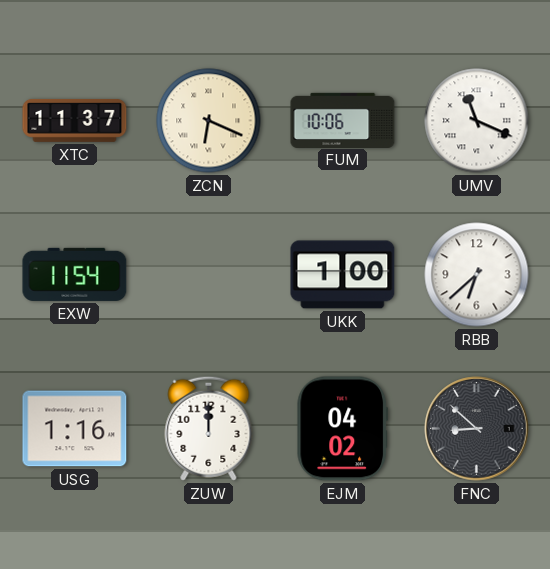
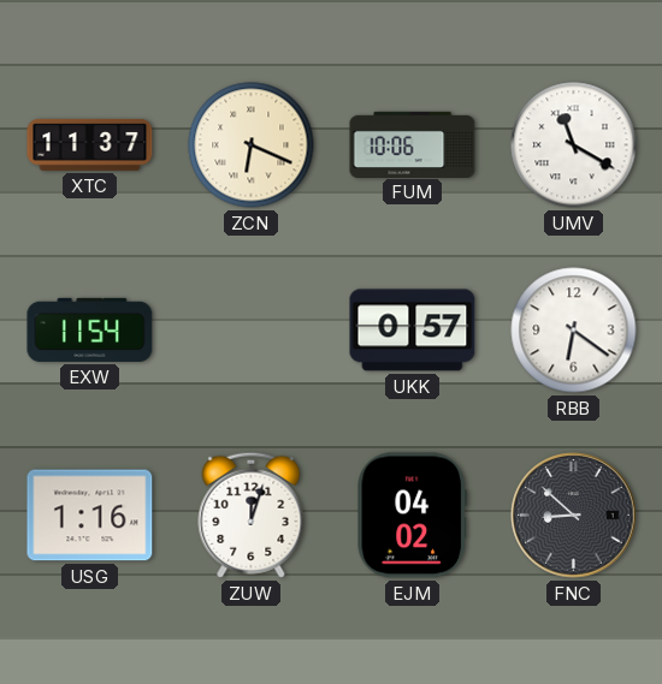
UMV: 11:19 -> 11:20 (574, 145)
UKK: 1:00 -> 0:57 (413, 331)
RBB: 6:38 -> 6:21 (574, 331)
ZUW: 12:00 -> 12:03 (252, 515)
